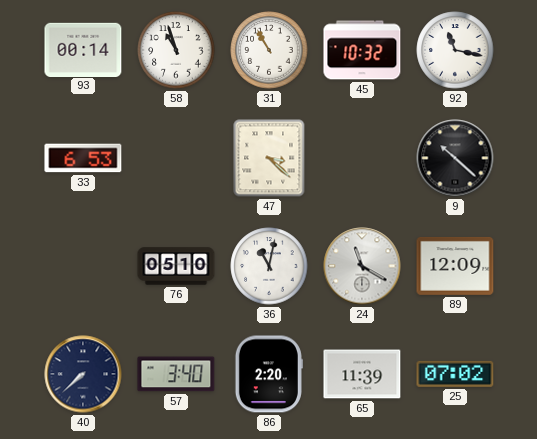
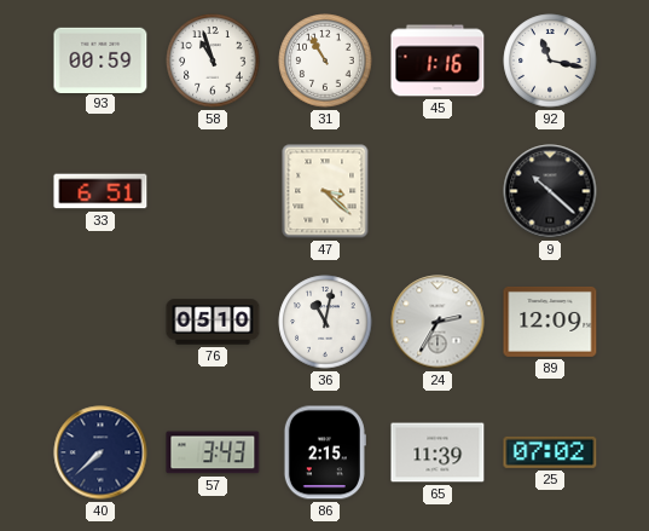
93: 00:14 -> 00:59 (100, 59)
45: 10:32 -> 1:16 (438, 60)
33: 6:53 -> 6:51 (100, 191)
24: 11:20 -> 2:35 (438, 322)
57: 3:40 -> 3:43 (213, 452)
86: 2:20 -> 2:15 (325, 452)
